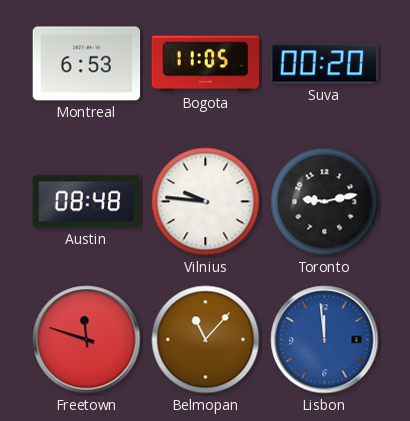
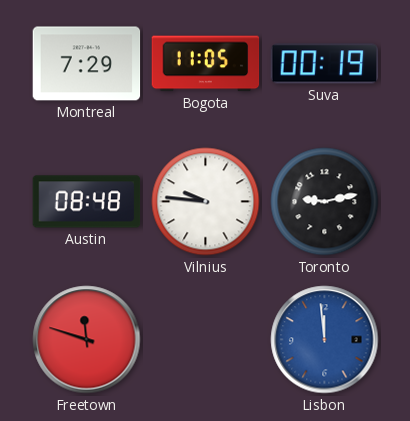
Montreal: 6:53 -> 7:29 (87, 64)
Suva: 00:20 -> 00:19 (325, 64)
Belmopan: 11:07 -> none (206, 340)
